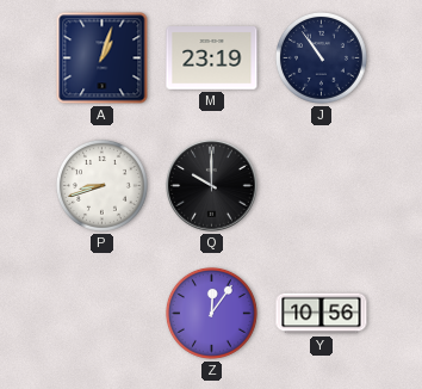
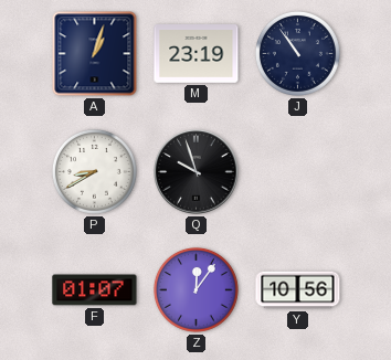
P: 8:42 -> 8:40 (94, 171)
Q: 10:00 -> 9:57 (197, 172)
F: none -> 01:07 (95, 290)
